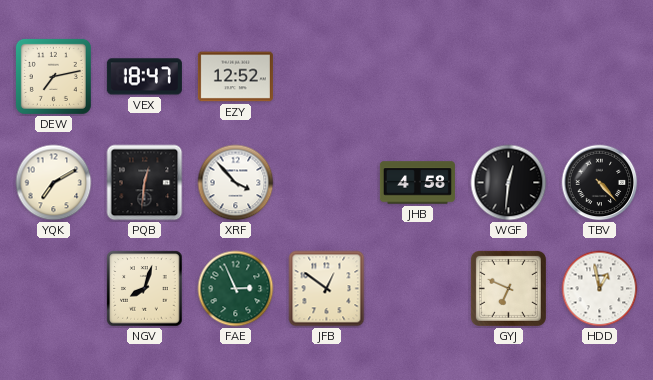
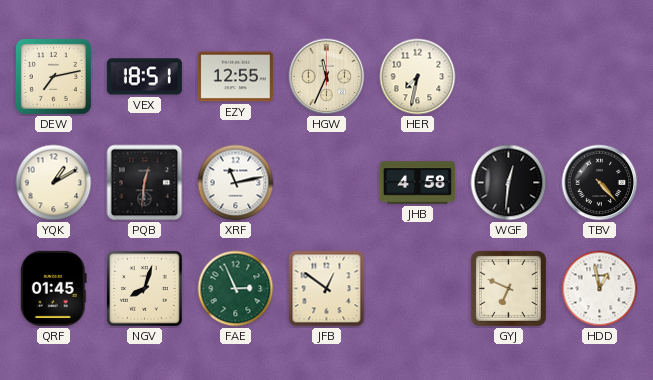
VEX: 18:47 -> 18:51 (144, 77)
EZY: 12:52 -> 12:55 (235, 77)
HGW: none -> 11:34 (327, 77)
HER: none -> 7:32 (418, 77)
YQK: 7:10 -> 1:10 (54, 183)
XRF: 3:53 -> 11:13 (236, 183)
QRF: none -> 01:45 (54, 288)
